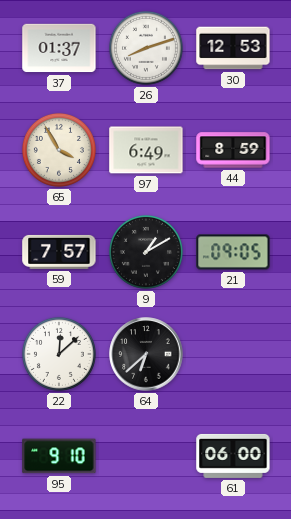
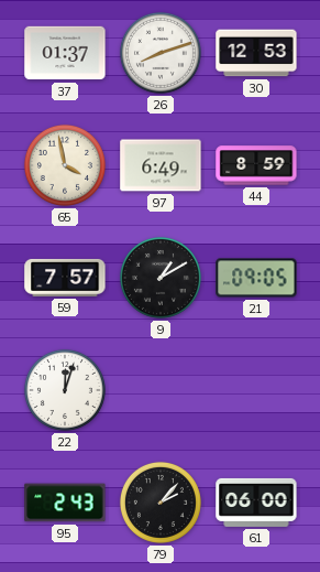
65: 3:55 -> 3:58 (65, 165)
22: 12:08 -> 12:03 (65, 390)
64: 6:38 -> none (146, 354)
95: 9:10 -> 2:43 (65, 503)
79: none -> 2:07 (161, 503)
